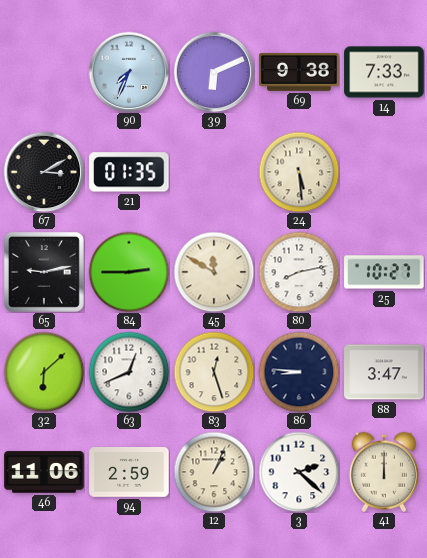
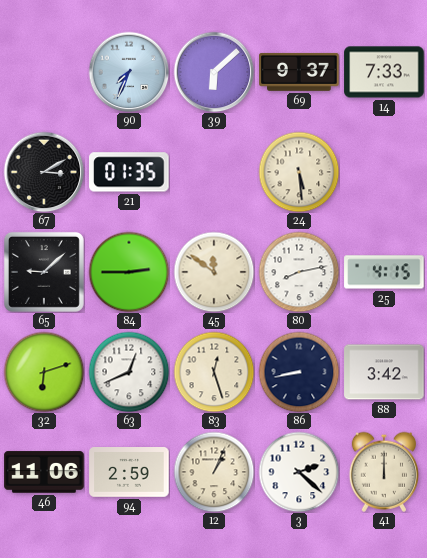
39: 6:11 -> 6:08 (214, 72)
69: 9:38 -> 9:37 (299, 72)
65: 9:13 -> 9:08 (44, 272)
45: 11:50 -> 11:51 (214, 272)
25: 10:27 -> 4:15 (384, 272)
32: 6:08 -> 6:12 (44, 372)
86: 8:46 -> 8:43 (299, 372)
88: 3:47 -> 3:42 (384, 372)
